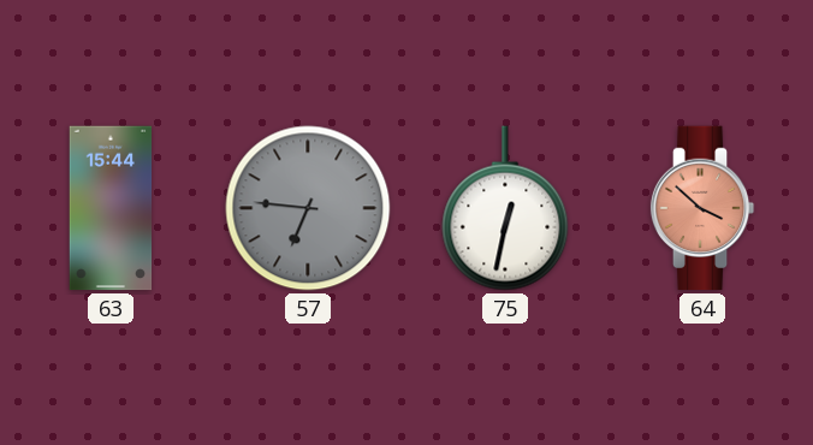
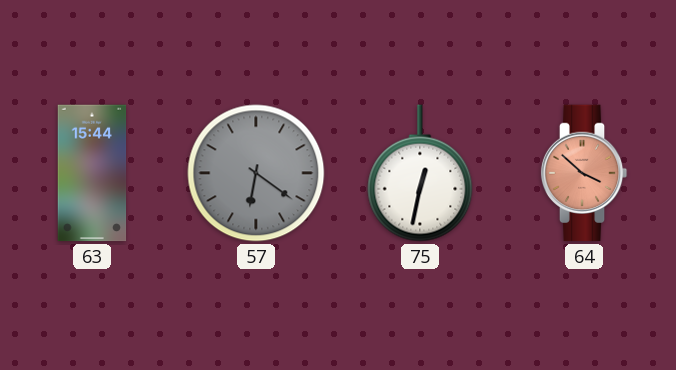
57: 6:46 -> 6:21 (256, 173)
